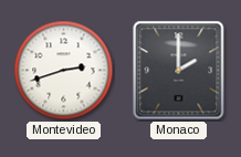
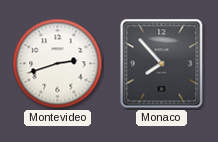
Monaco: 2:00 -> 7:53 (162, 64)
